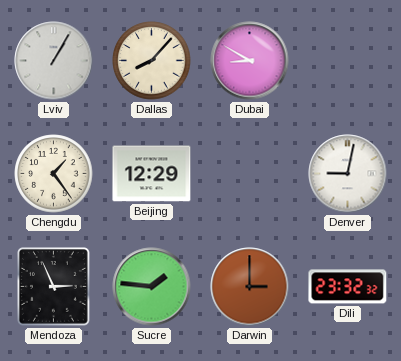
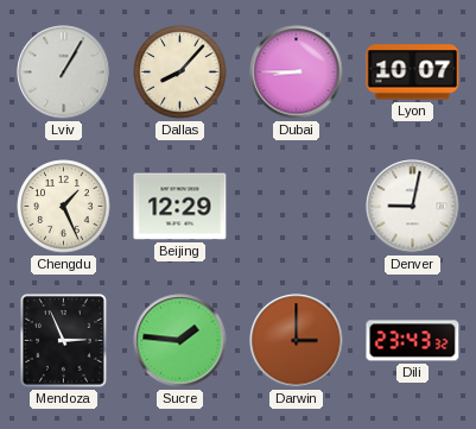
Dubai: 8:50 -> 8:45 (297, 72)
Lyon: none -> 10:07 (413, 72)
Chengdu: 1:24 -> 1:26 (64, 207)
Dili: 23:32 -> 23:43 (413, 341)
